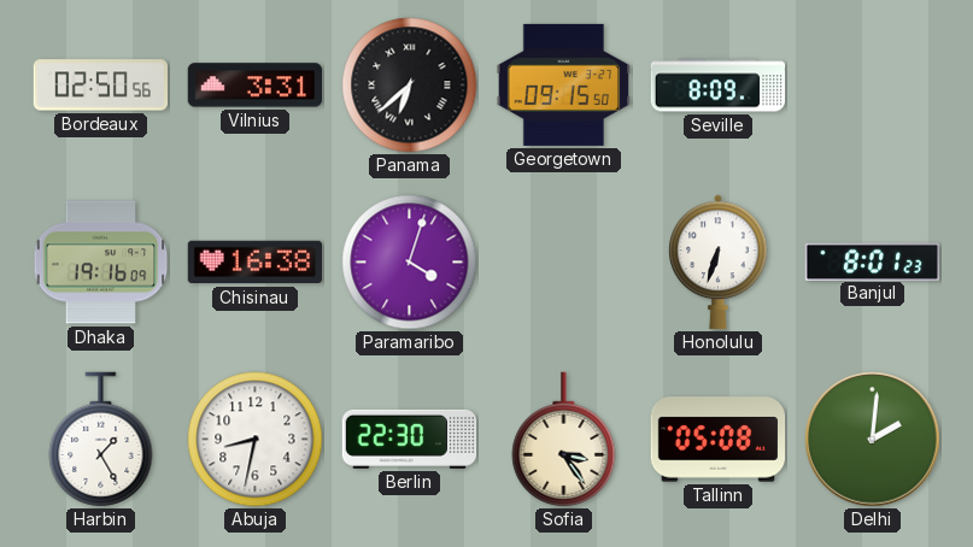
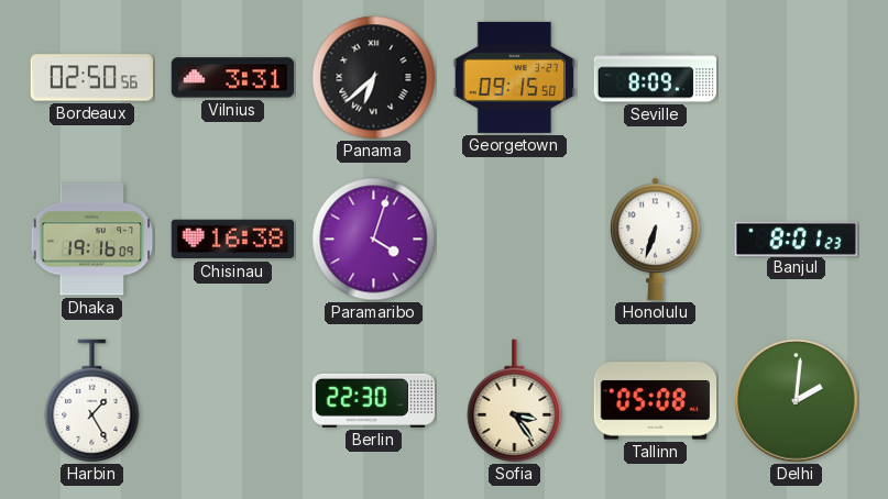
Abuja: 8:32 -> none (256, 440)
